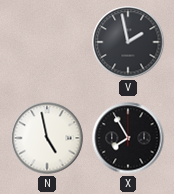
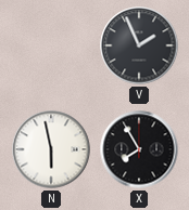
V: 1:58 -> 1:56 (139, 45)
N: 4:58 -> 5:58 (51, 149)
